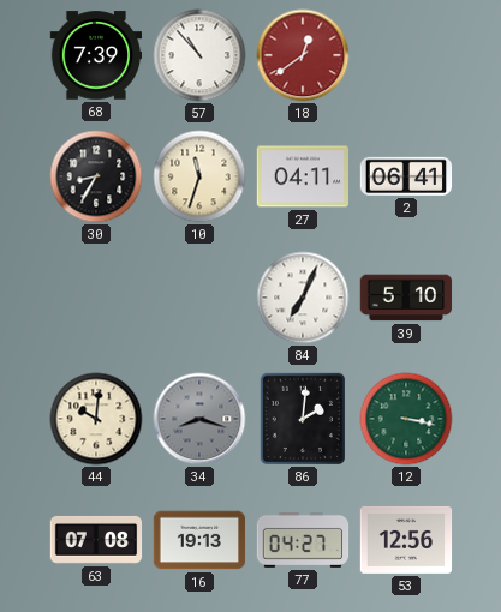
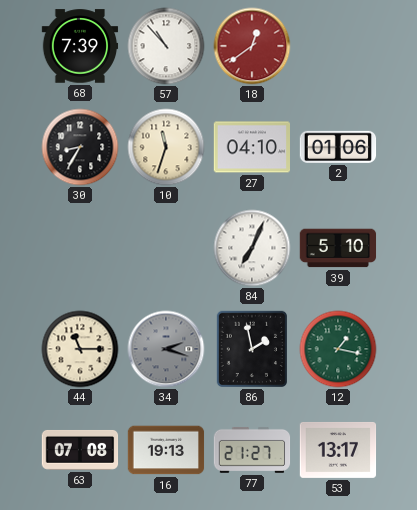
27: 04:11 -> 04:10 (252, 147)
2: 06:41 -> 01:06 (338, 147)
44: 10:01 -> 11:15 (80, 349)
34: 8:18 -> 2:18 (166, 349)
86: 2:01 -> 1:58 (251, 349)
12: 3:17 -> 1:17 (338, 349)
77: 04:27 -> 21:27 (252, 450)
53: 12:56 -> 13:17 (338, 450)
